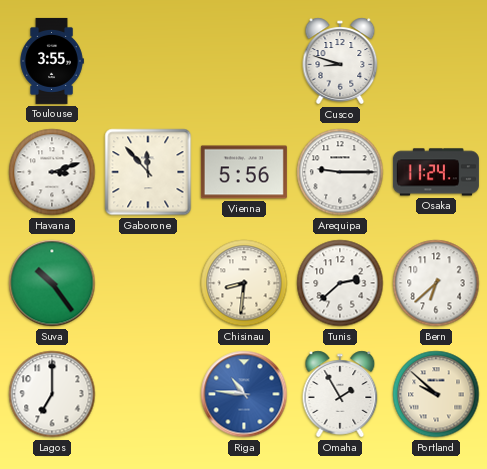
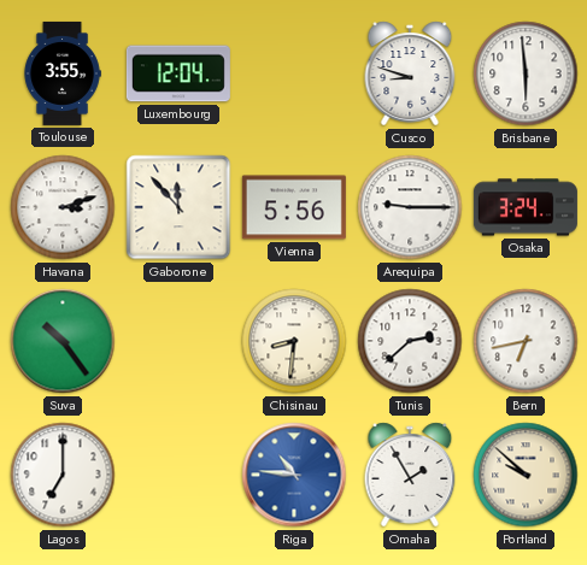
Luxembourg: none -> 12:04 (178, 73)
Brisbane: none -> 5:59 (526, 73)
Osaka: 11:24 -> 3:24 (526, 207)
Bern: 6:38 -> 6:43 (526, 341)
